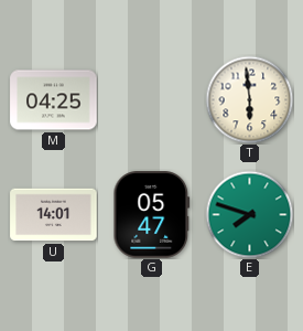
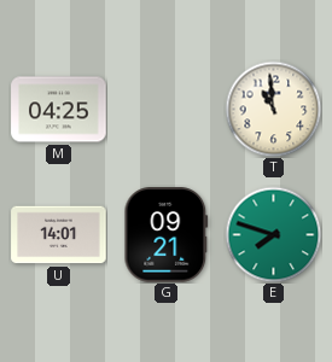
T: 5:59 -> 10:59 (273, 109)
G: 05:47 -> 09:21 (167, 235)
